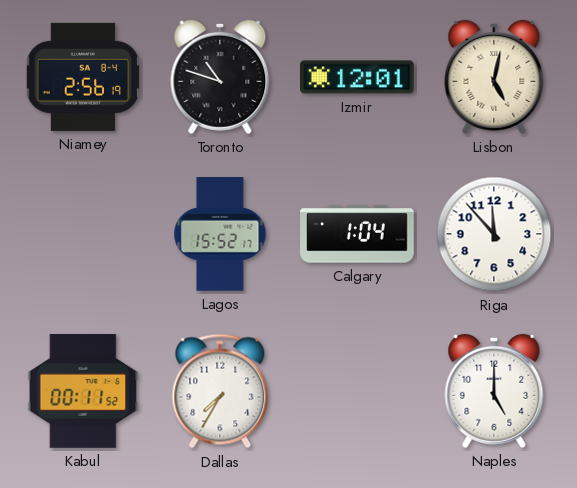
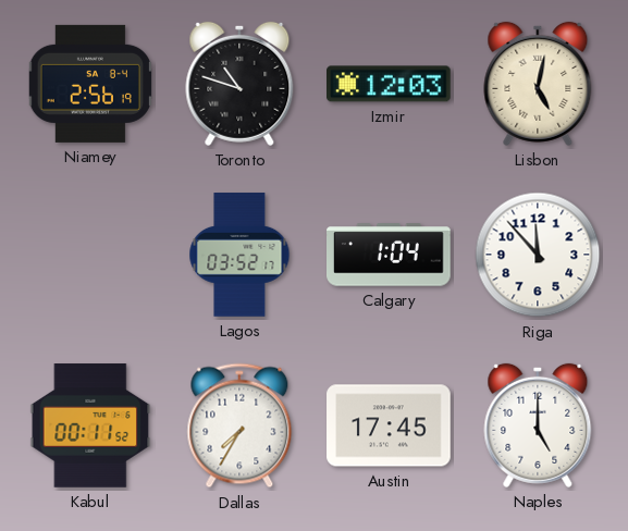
Izmir: 12:01 -> 12:03 (390, 84)
Lagos: 15:52 -> 03:52 (239, 255)
Austin: none -> 17:45 (389, 425)
